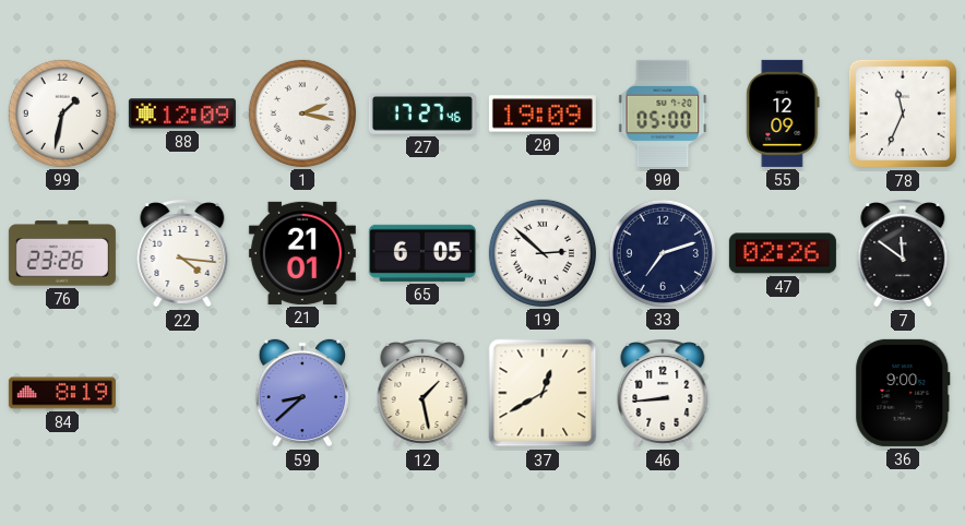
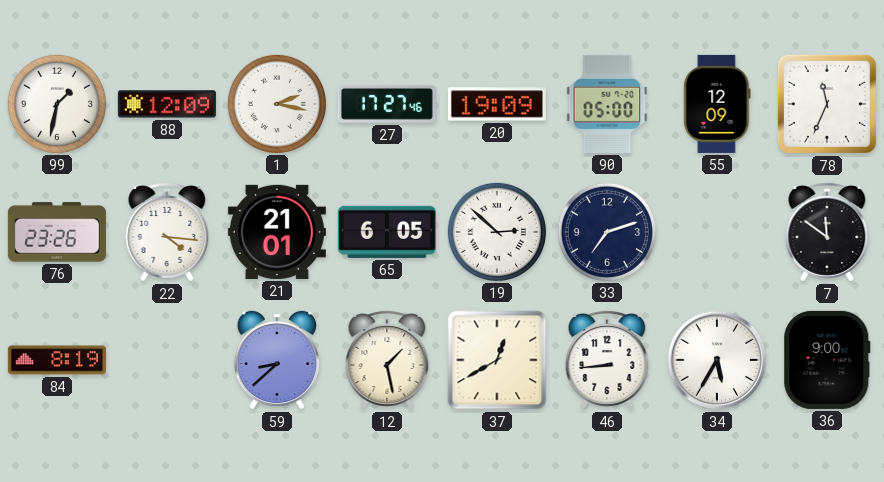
47: 02:26 -> none (783, 253)
34: none -> 5:35 (717, 360)
